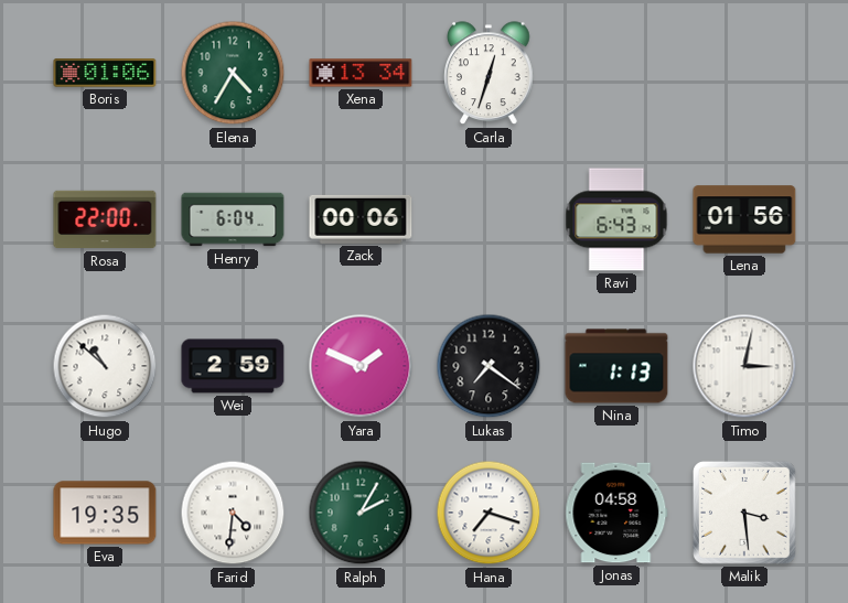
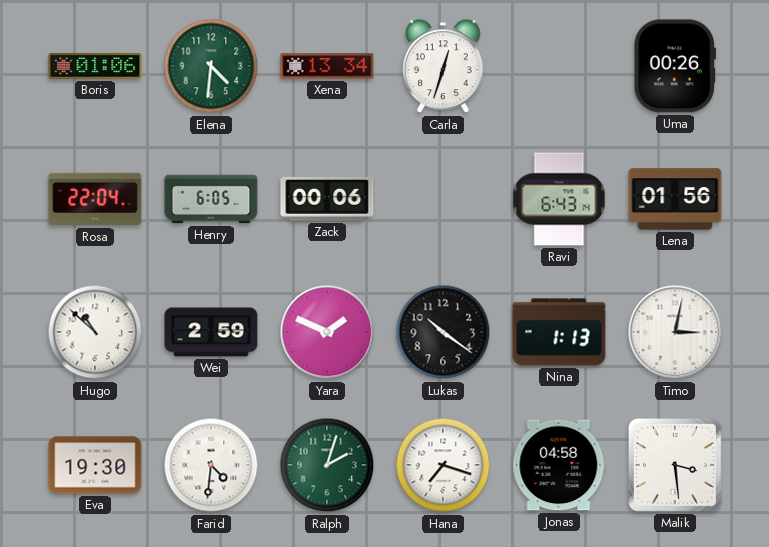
Elena: 4:35 -> 4:31 (211, 66)
Uma: none -> 00:26 (675, 66)
Rosa: 22:00 -> 22:04 (95, 199)
Henry: 6:04 -> 6:05 (211, 199)
Lukas: 7:21 -> 10:21 (443, 332)
Eva: 19:35 -> 19:30 (95, 465)
Ralph: 2:05 -> 2:03 (327, 465)
